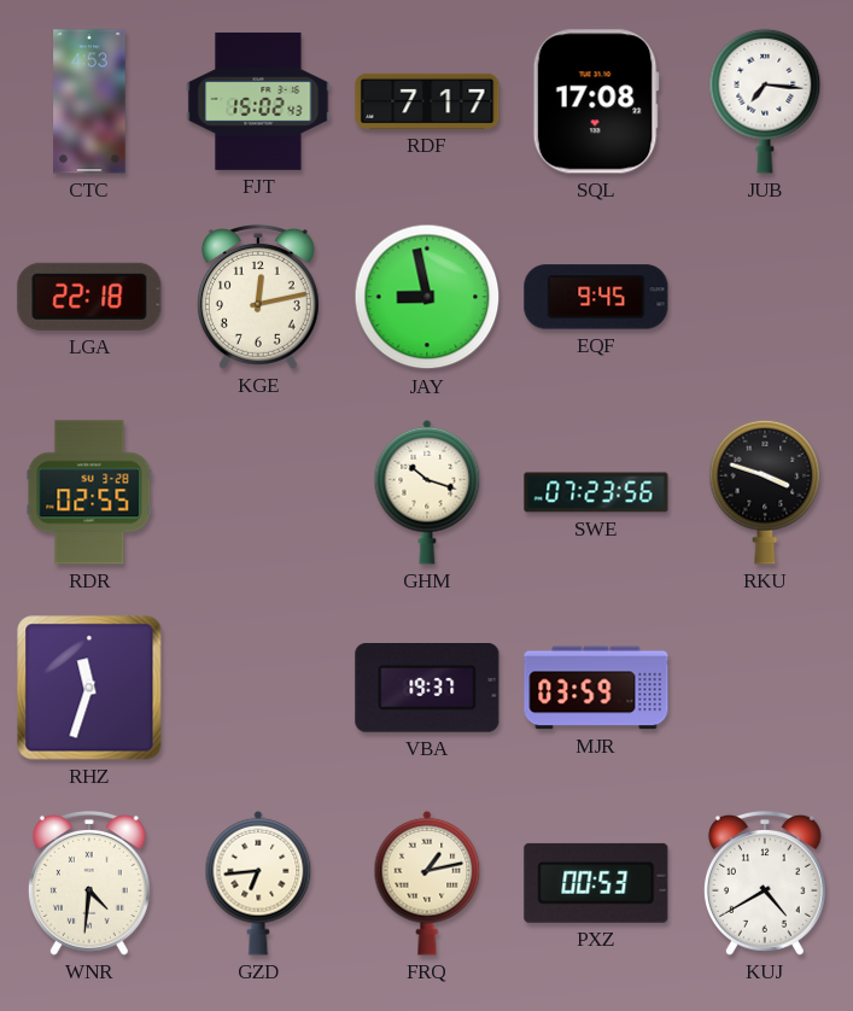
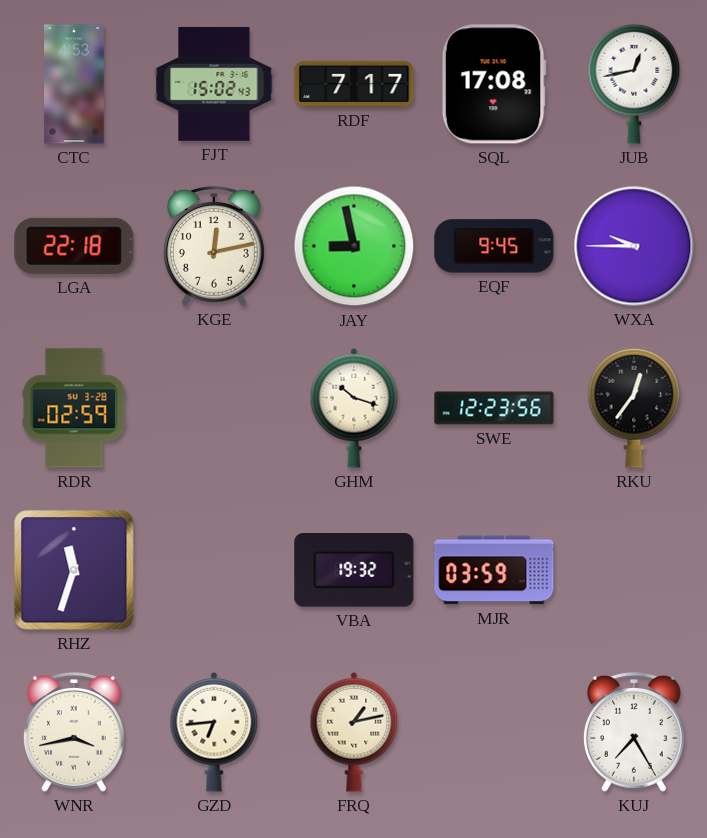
JUB: 7:16 -> 12:43 (634, 84)
WXA: none -> 9:45 (634, 246)
RDR: 02:55 -> 02:59 (74, 408)
SWE: 07:23 -> 12:23 (494, 408)
RKU: 3:48 -> 12:36 (634, 408)
VBA: 19:37 -> 19:32 (354, 571)
WNR: 4:31 -> 3:43 (74, 733)
PXZ: 00:53 -> none (596, 883)
KUJ: 4:40 -> 7:25 (634, 733)
